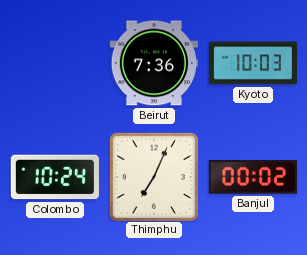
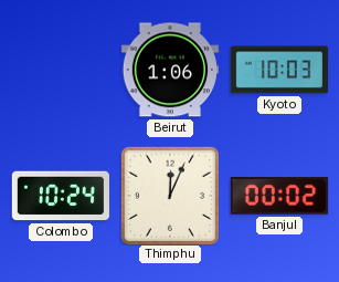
Beirut: 7:36 -> 1:06 (169, 70)
Thimphu: 7:04 -> 12:04 (170, 196)
